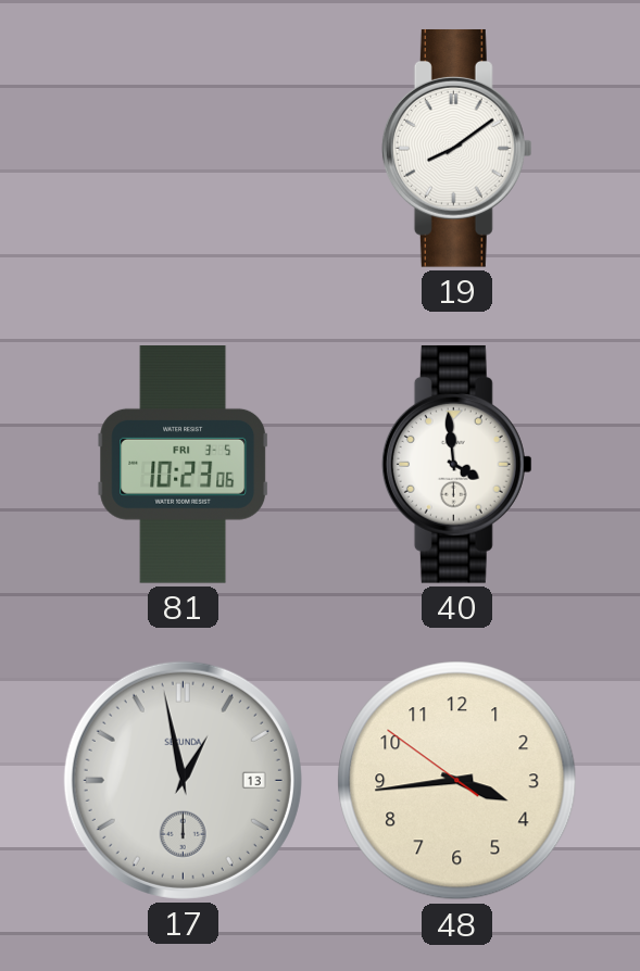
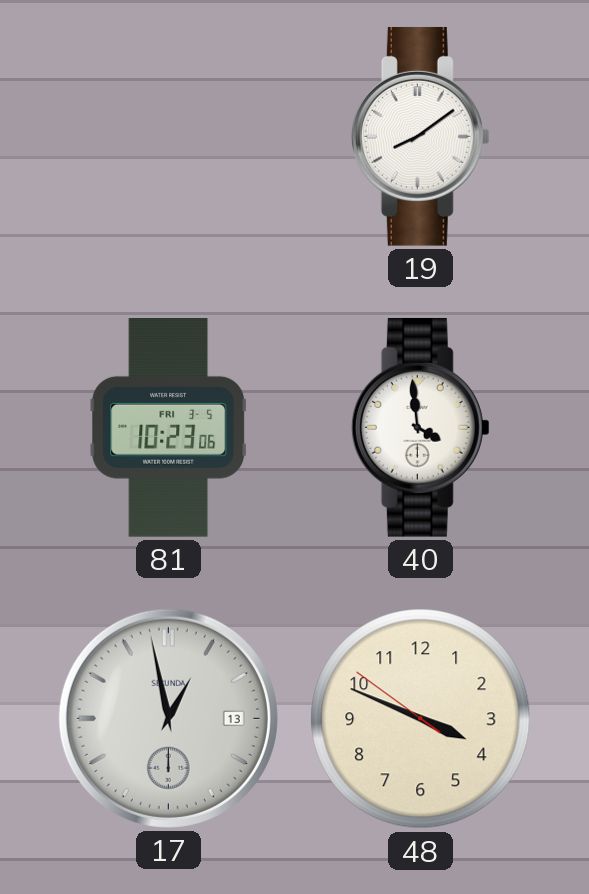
48: 3:43 -> 3:48 (421, 719)
